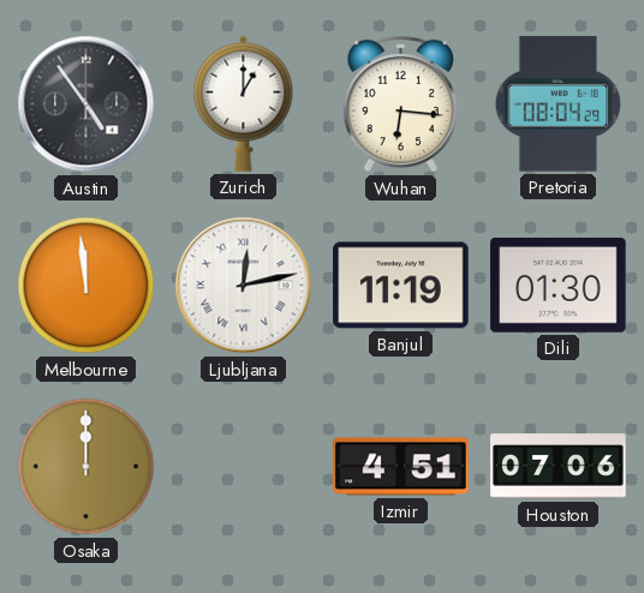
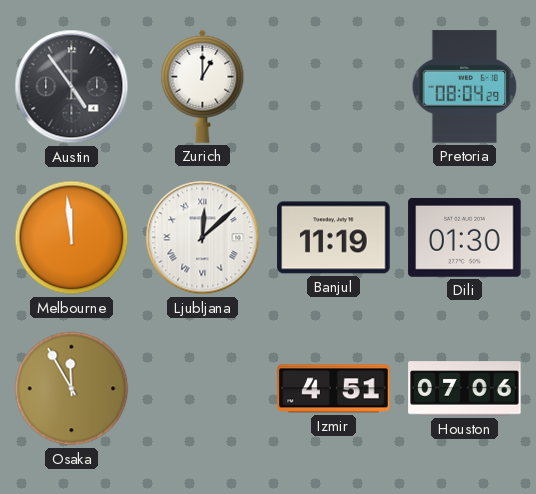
Wuhan: 6:16 -> none (400, 104)
Ljubljana: 12:13 -> 12:08 (203, 238)
Osaka: 12:00 -> 11:55 (72, 389)
